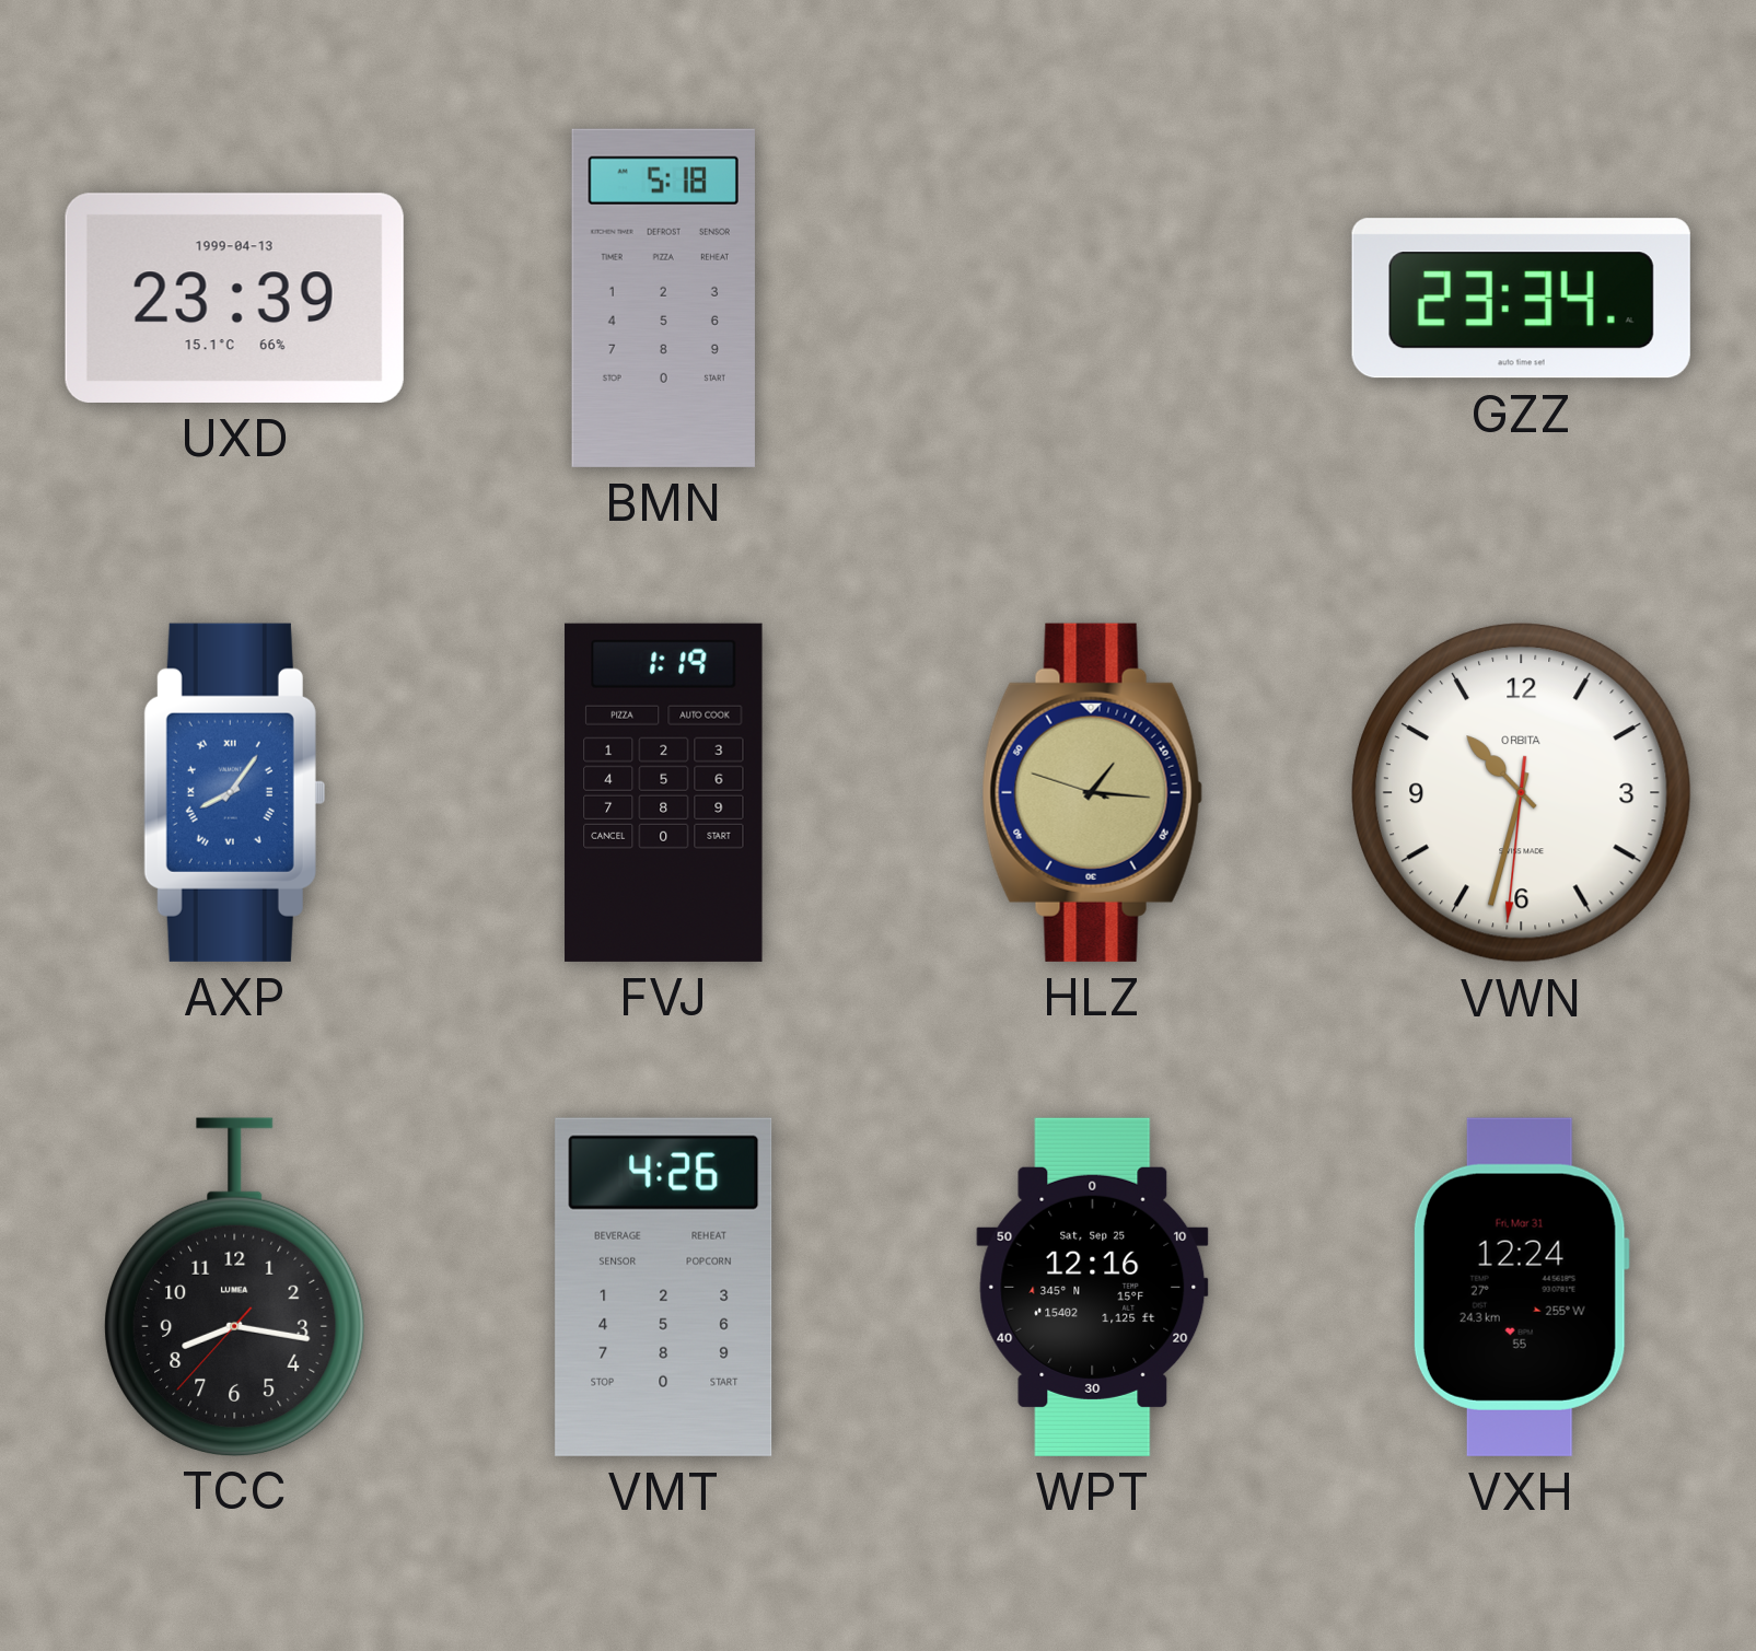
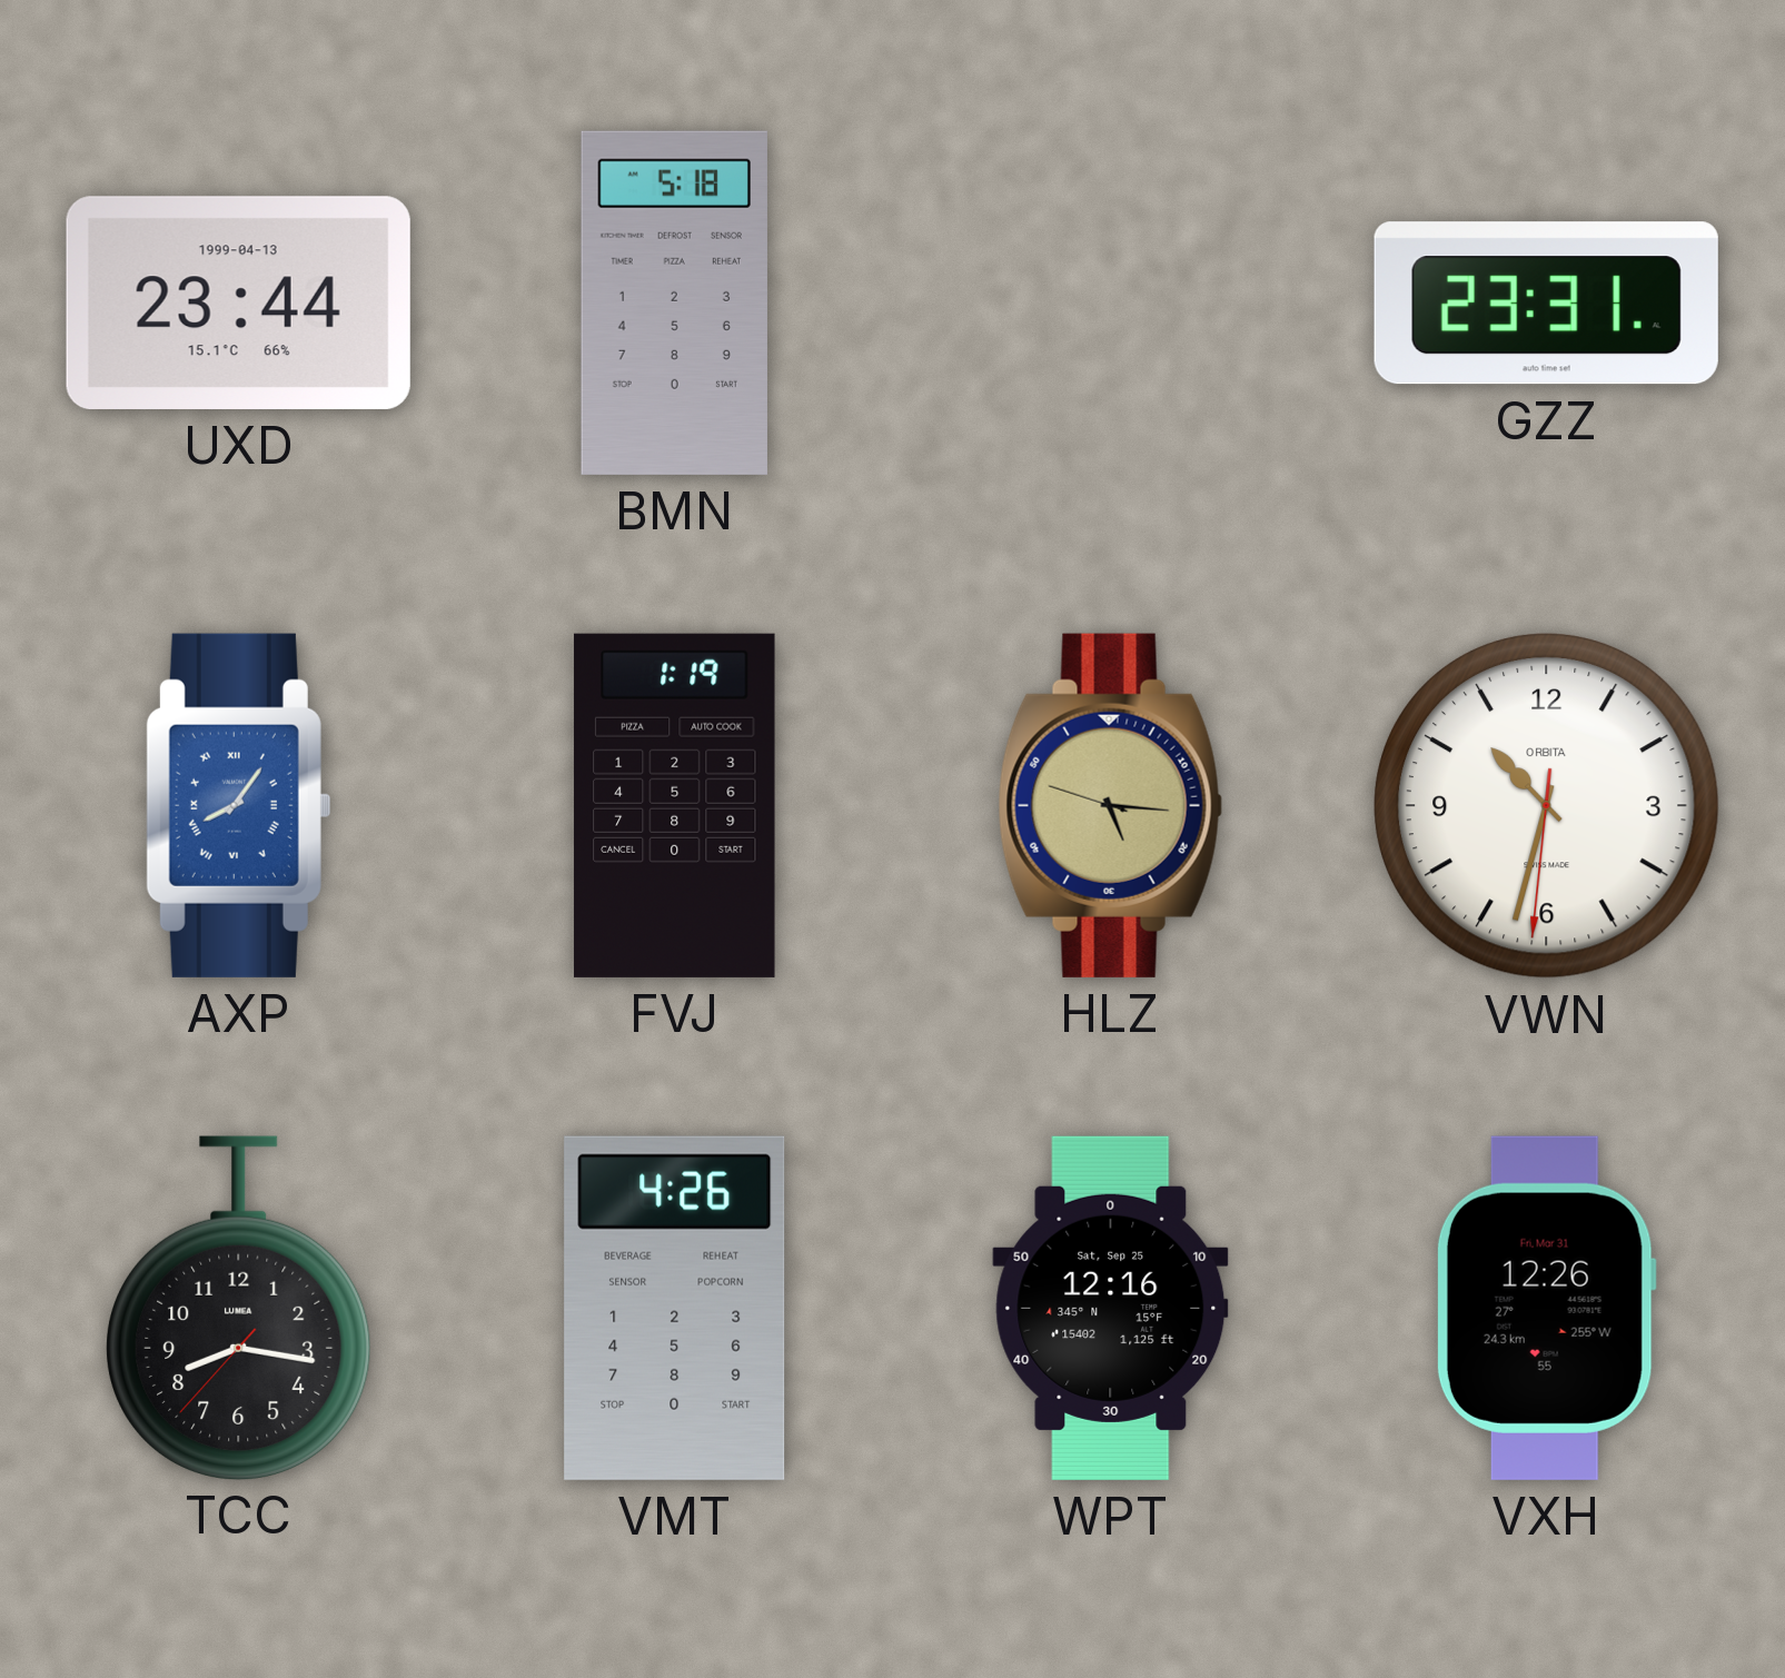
UXD: 23:39 -> 23:44 (238, 302)
GZZ: 23:34 -> 23:31 (1546, 304)
HLZ: 1:15 -> 5:15 (1110, 805)
VXH: 12:24 -> 12:26 (1546, 1308)
